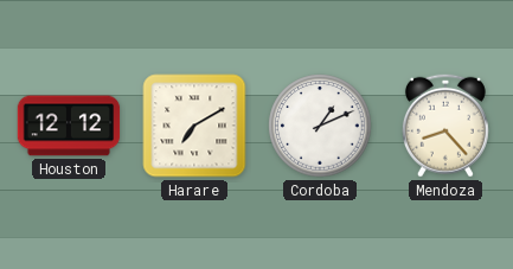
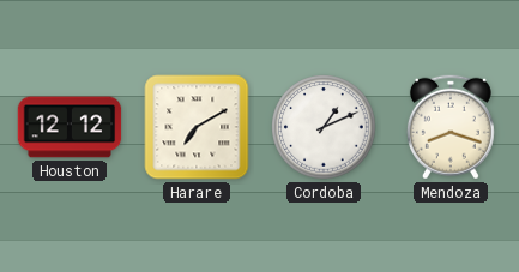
Mendoza: 8:23 -> 8:18 (451, 127)
